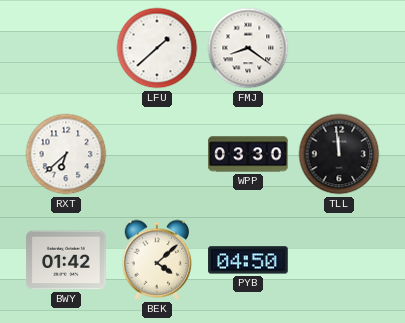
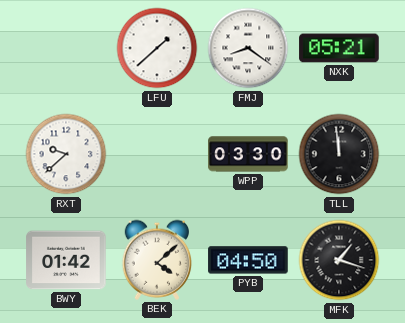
NXK: none -> 05:21 (339, 48)
RXT: 6:38 -> 9:38 (66, 154)
MFK: none -> 1:18 (339, 260)
